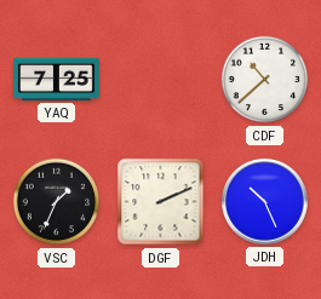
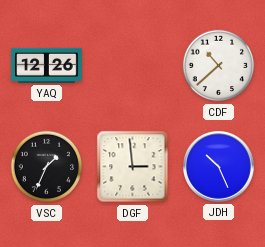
YAQ: 7:25 -> 12:26 (47, 65)
DGF: 2:11 -> 2:59 (133, 167)
